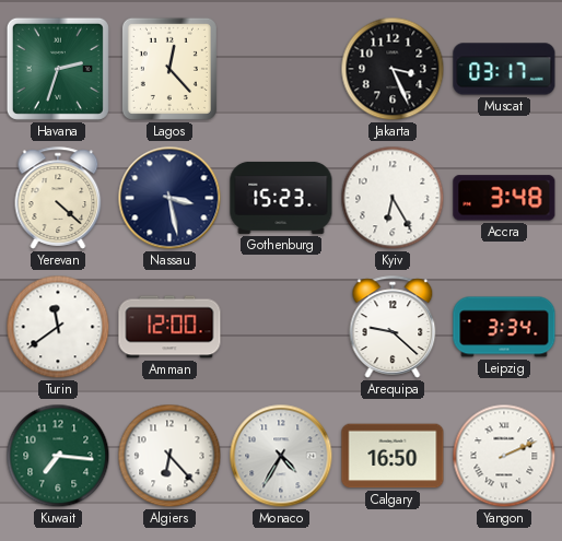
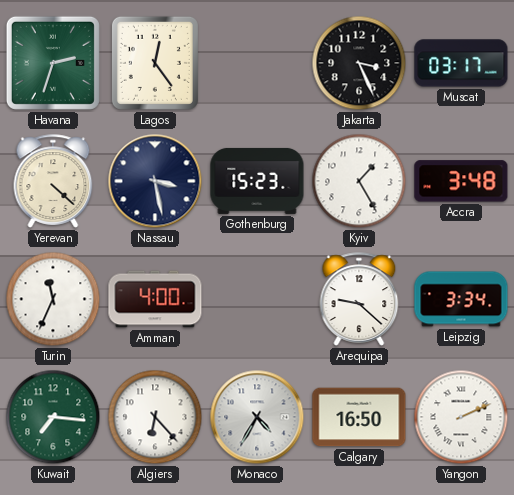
Lagos: 12:23 -> 12:24 (155, 63)
Kyiv: 6:25 -> 1:25 (359, 181)
Turin: 11:39 -> 11:34 (53, 299)
Amman: 12:00 -> 4:00 (155, 299)
